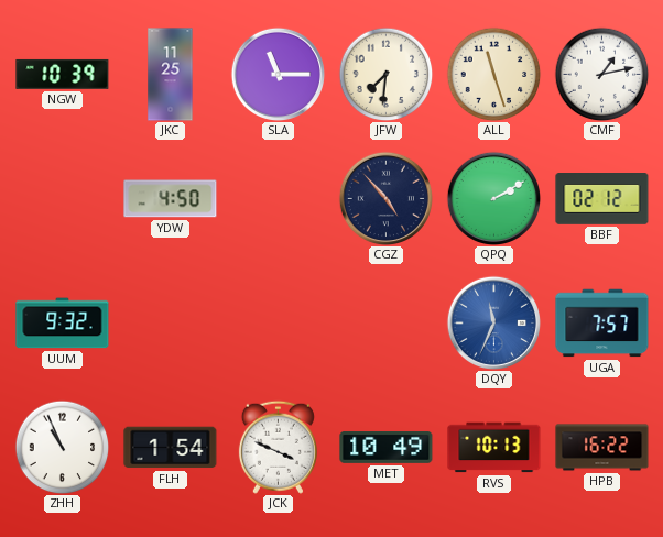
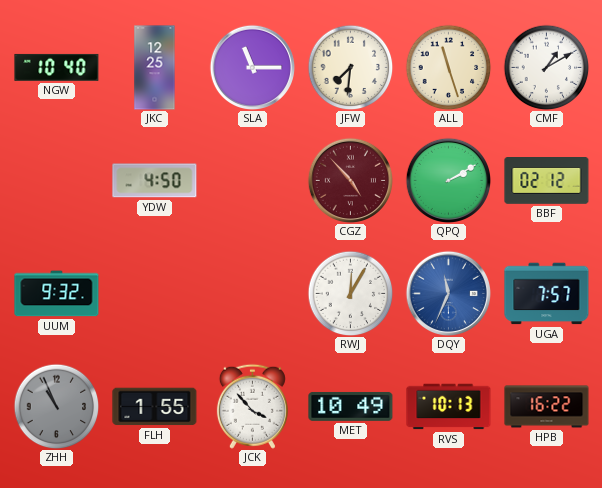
NGW: 10:39 -> 10:40 (57, 67)
JKC: 11:25 -> 12:25 (155, 68)
CMF: 1:13 -> 1:10 (546, 67)
CGZ dial: navy -> burgundy (350, 180)
RWJ: none -> 12:05 (350, 293)
ZHH dial: white -> grey (56, 406)
FLH: 1:54 -> 1:55 (155, 407)
JCK: 3:49 -> 3:53 (252, 406)
